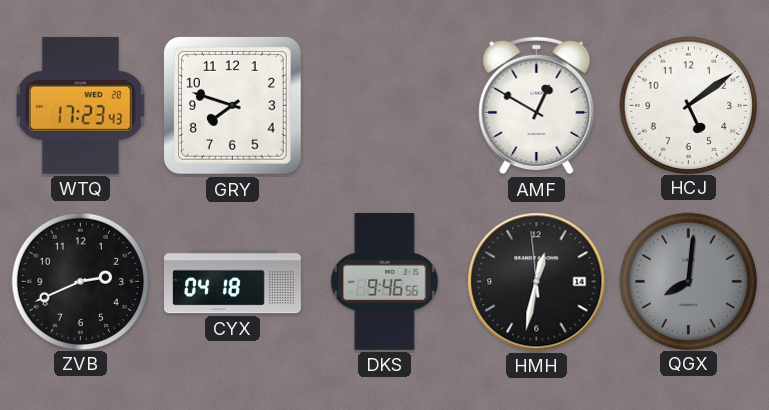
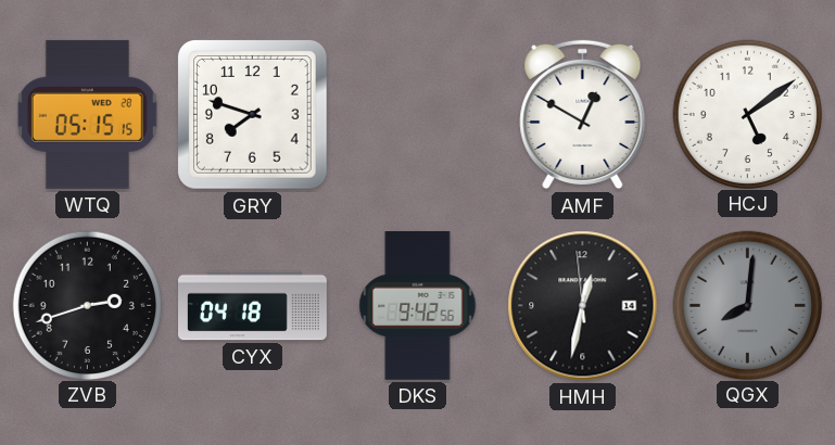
WTQ: 17:23 -> 05:15 (87, 114)
ZVB: 2:41 -> 2:42 (87, 305)
DKS: 9:46 -> 9:42 (418, 306)
